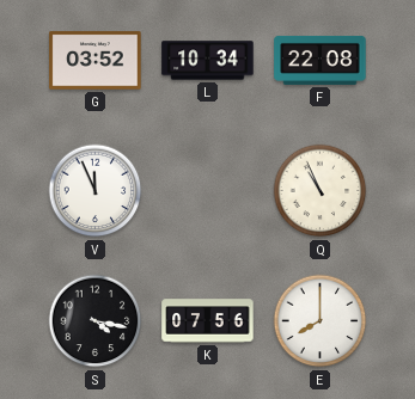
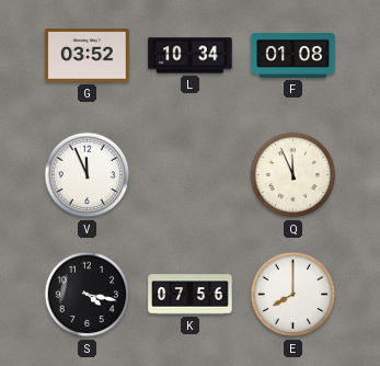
F: 22:08 -> 01:08 (293, 55)
Q: 10:56 -> 11:56 (293, 175)
